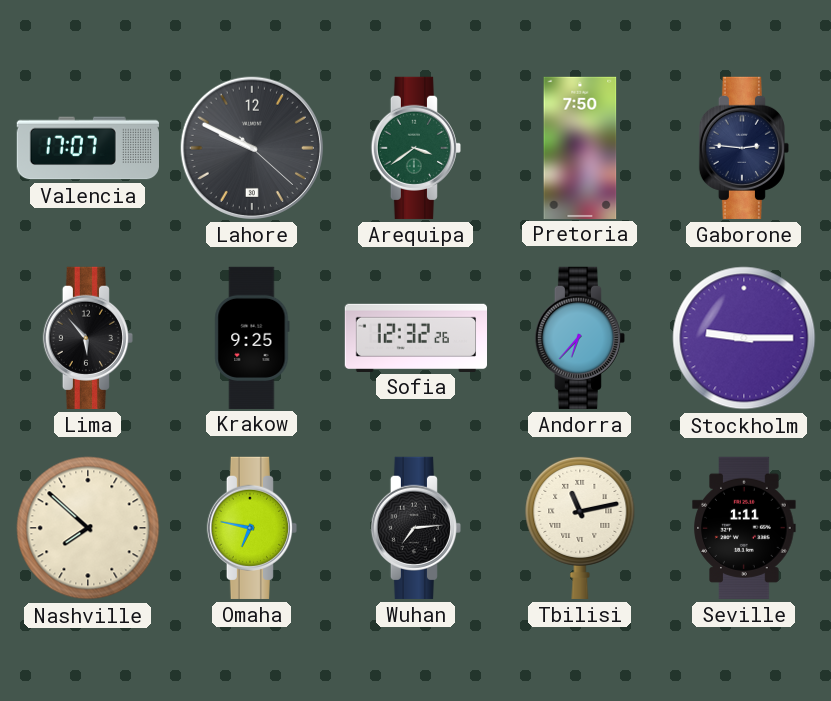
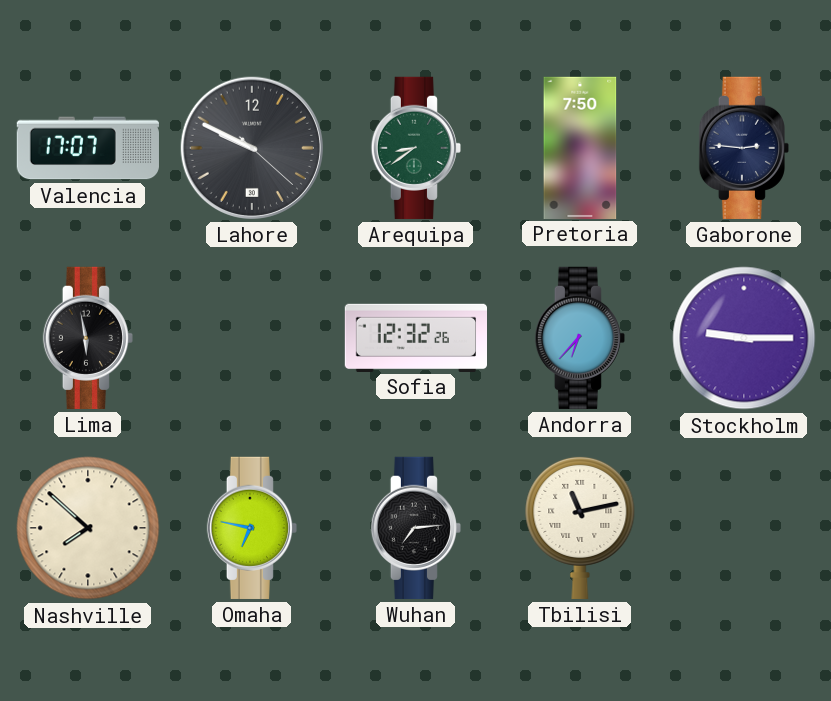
Arequipa: 3:39 -> 8:39 (415, 148)
Lima: 5:53 -> 5:58 (87, 338)
Krakow: 9:25 -> none (252, 337)
Seville: 1:11 -> none (744, 528)
